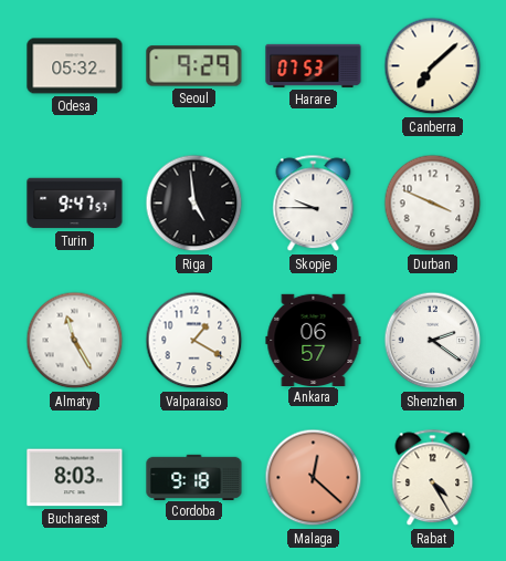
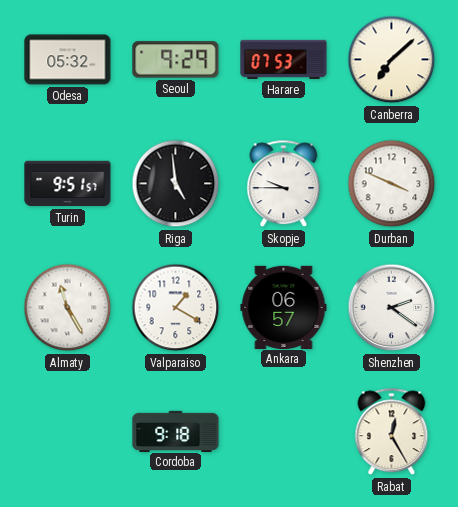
Turin: 9:47 -> 9:51 (68, 184)
Bucharest: 8:03 -> none (75, 478)
Malaga: 12:22 -> none (314, 478)
Rabat: 4:25 -> 12:25 (392, 432)
